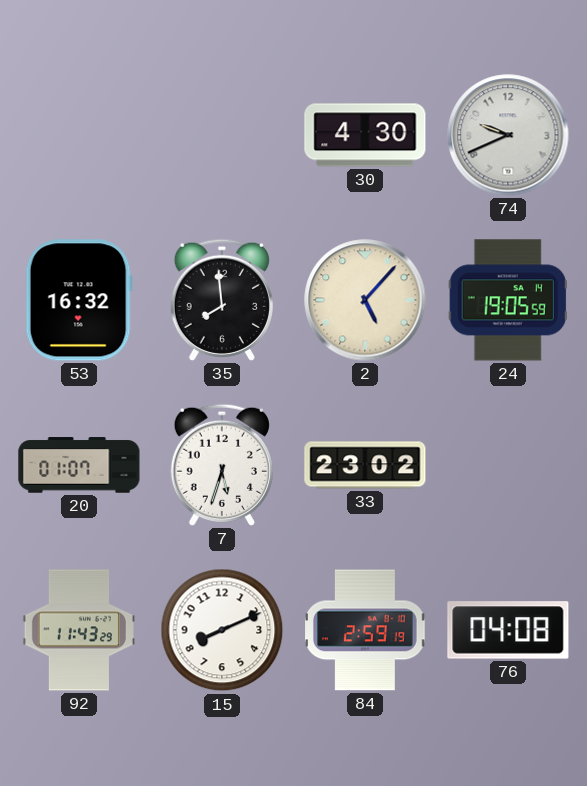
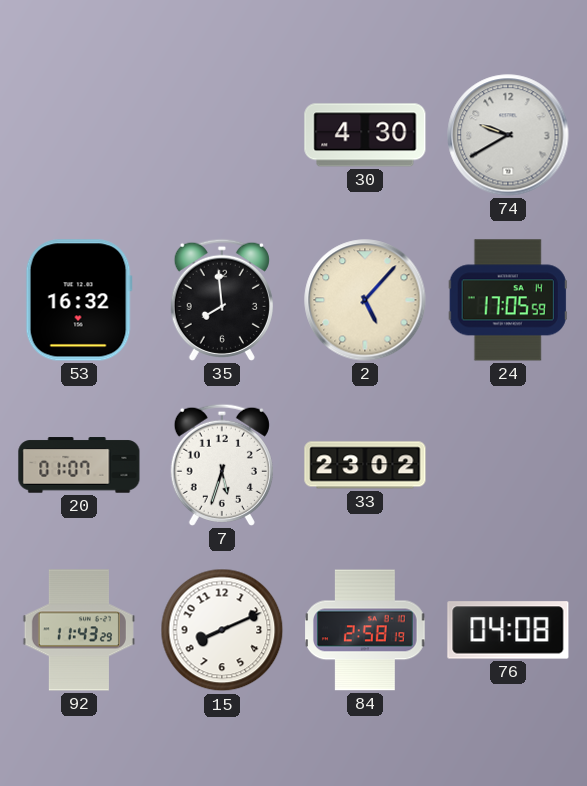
74: 9:41 -> 9:40 (508, 135)
24: 19:05 -> 17:05 (508, 300)
84: 2:59 -> 2:58 (365, 630)
